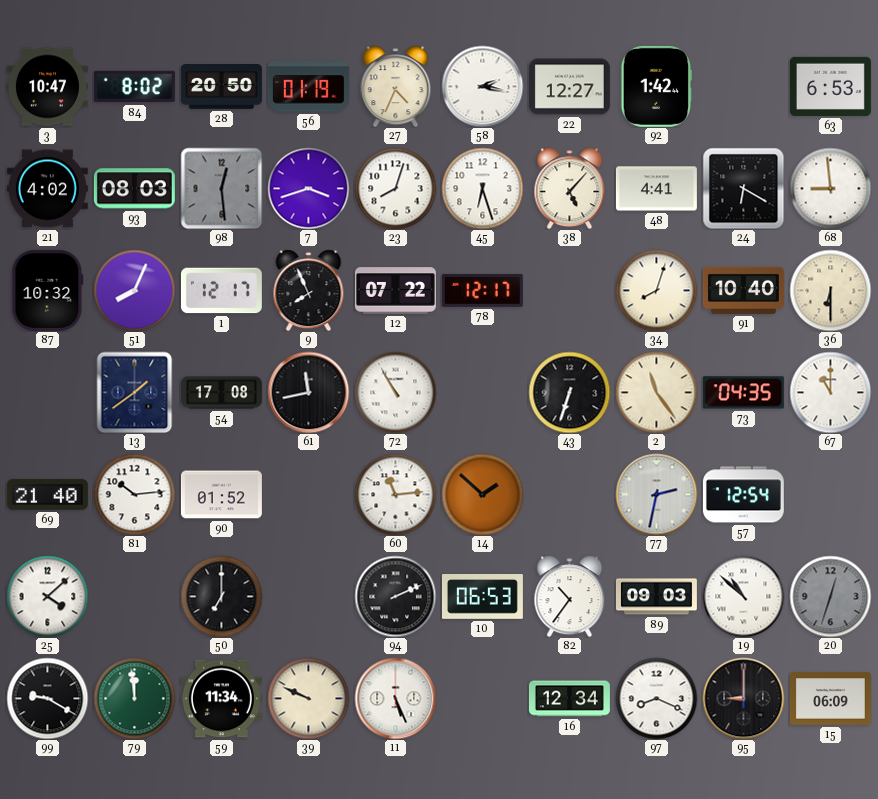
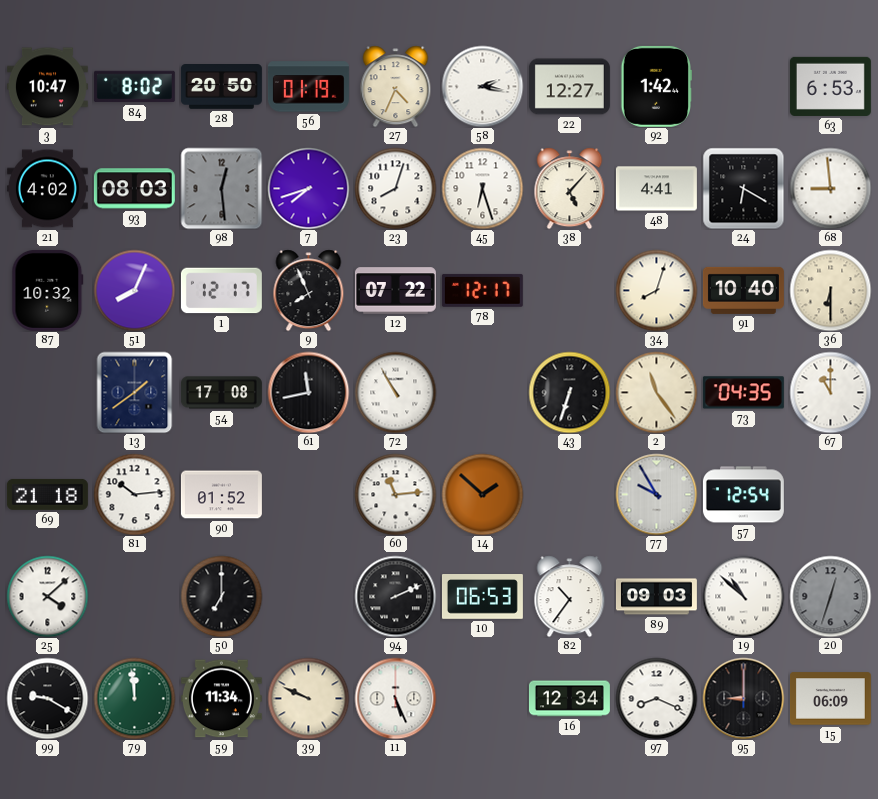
7: 3:42 -> 7:42 (308, 188)
69: 21:40 -> 21:18 (47, 494)
77: 2:32 -> 9:55 (656, 494)
